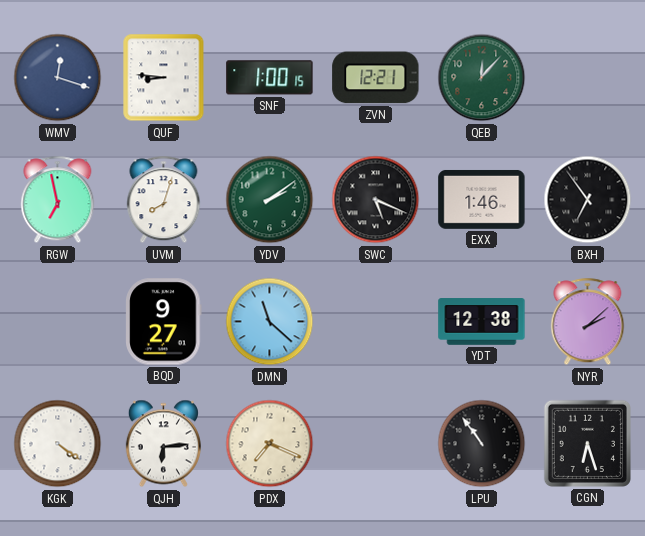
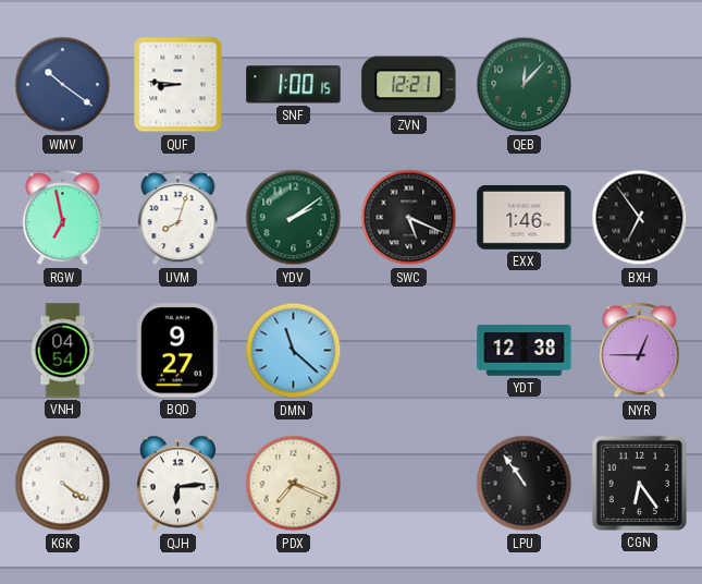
WMV: 12:18 -> 10:21 (63, 85)
VNH: none -> 04:54 (63, 351)
NYR: 2:08 -> 12:45 (640, 351)
CGN: 6:27 -> 6:24 (639, 483)
